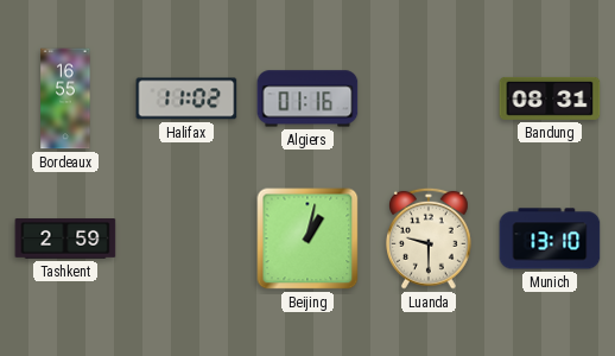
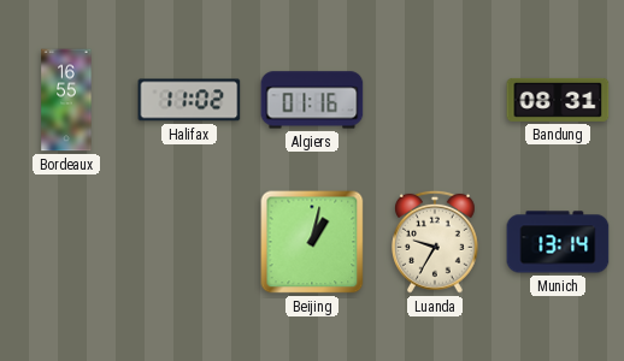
Tashkent: 2:59 -> none (65, 239)
Luanda: 9:30 -> 9:35 (436, 242)
Munich: 13:10 -> 13:14 (558, 242)
